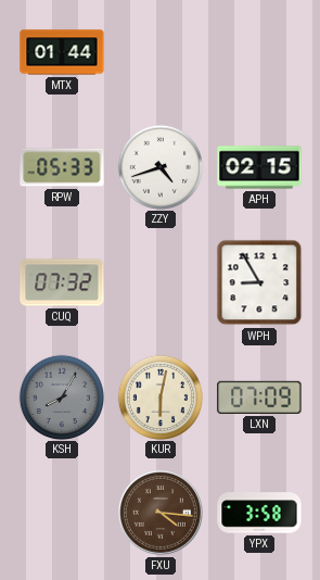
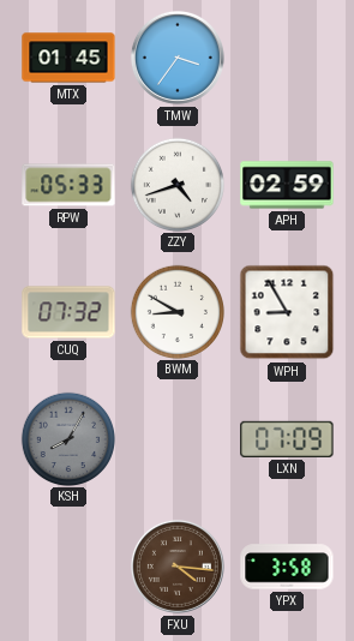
MTX: 01:44 -> 01:45 (68, 58)
TMW: none -> 3:36 (178, 58)
APH: 02:15 -> 02:59 (287, 185)
BWM: none -> 8:50 (176, 311)
KUR: 6:02 -> none (159, 396)
